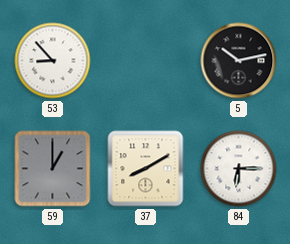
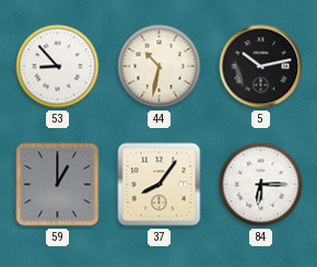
44: none -> 10:32 (160, 67)
37: 8:10 -> 8:06 (160, 185)
